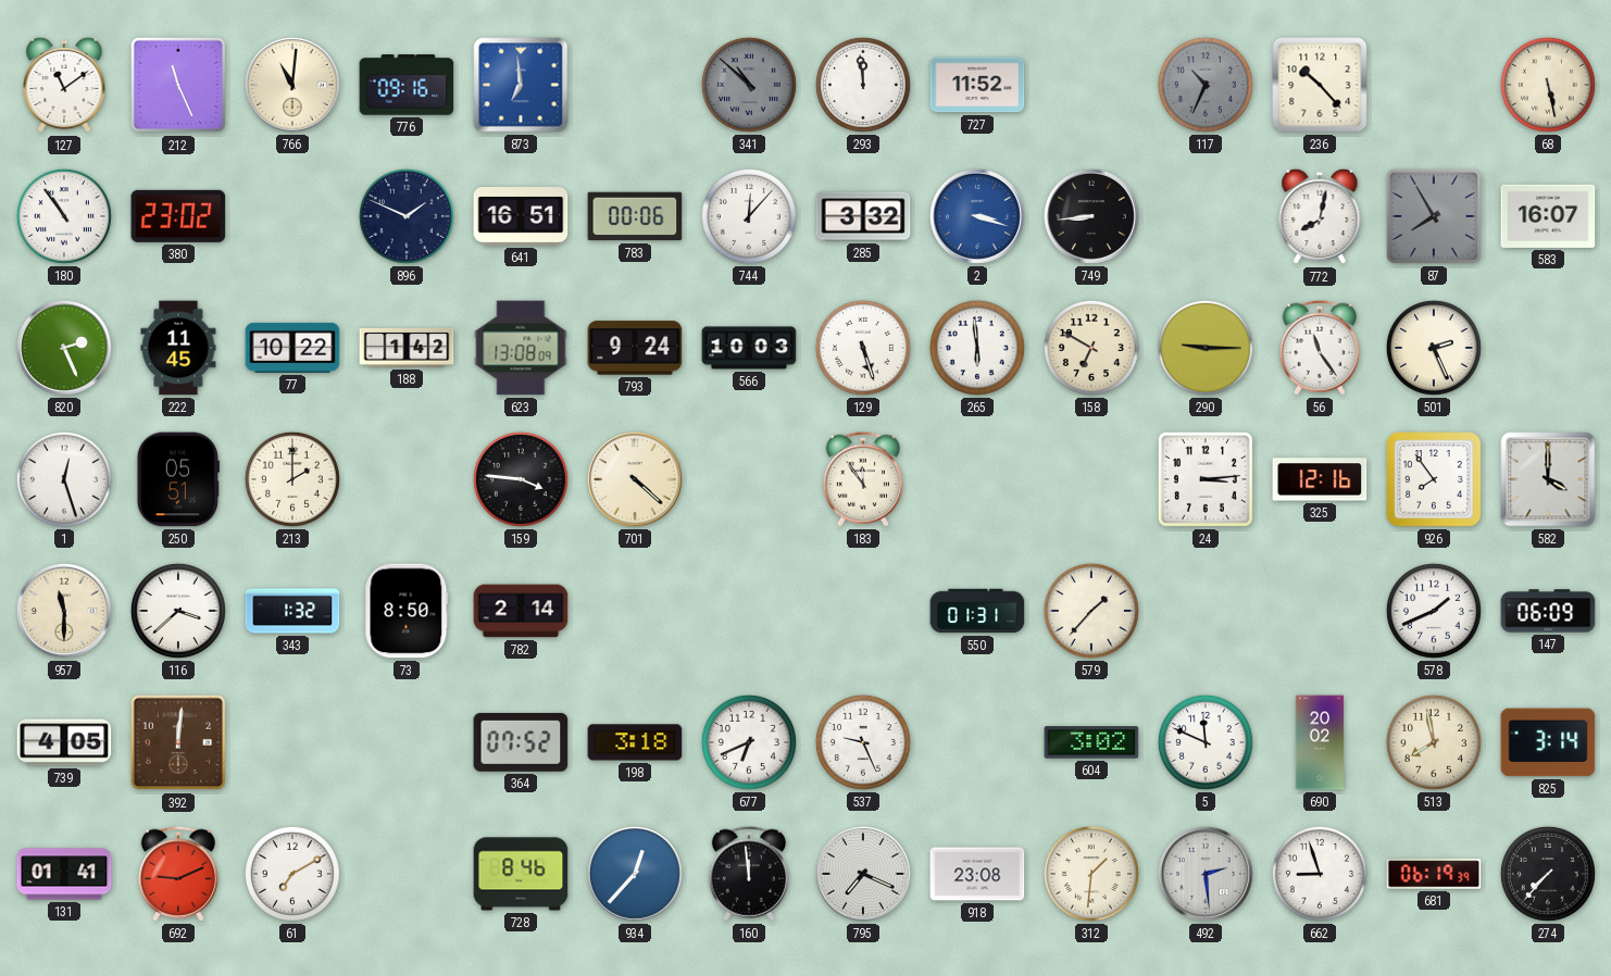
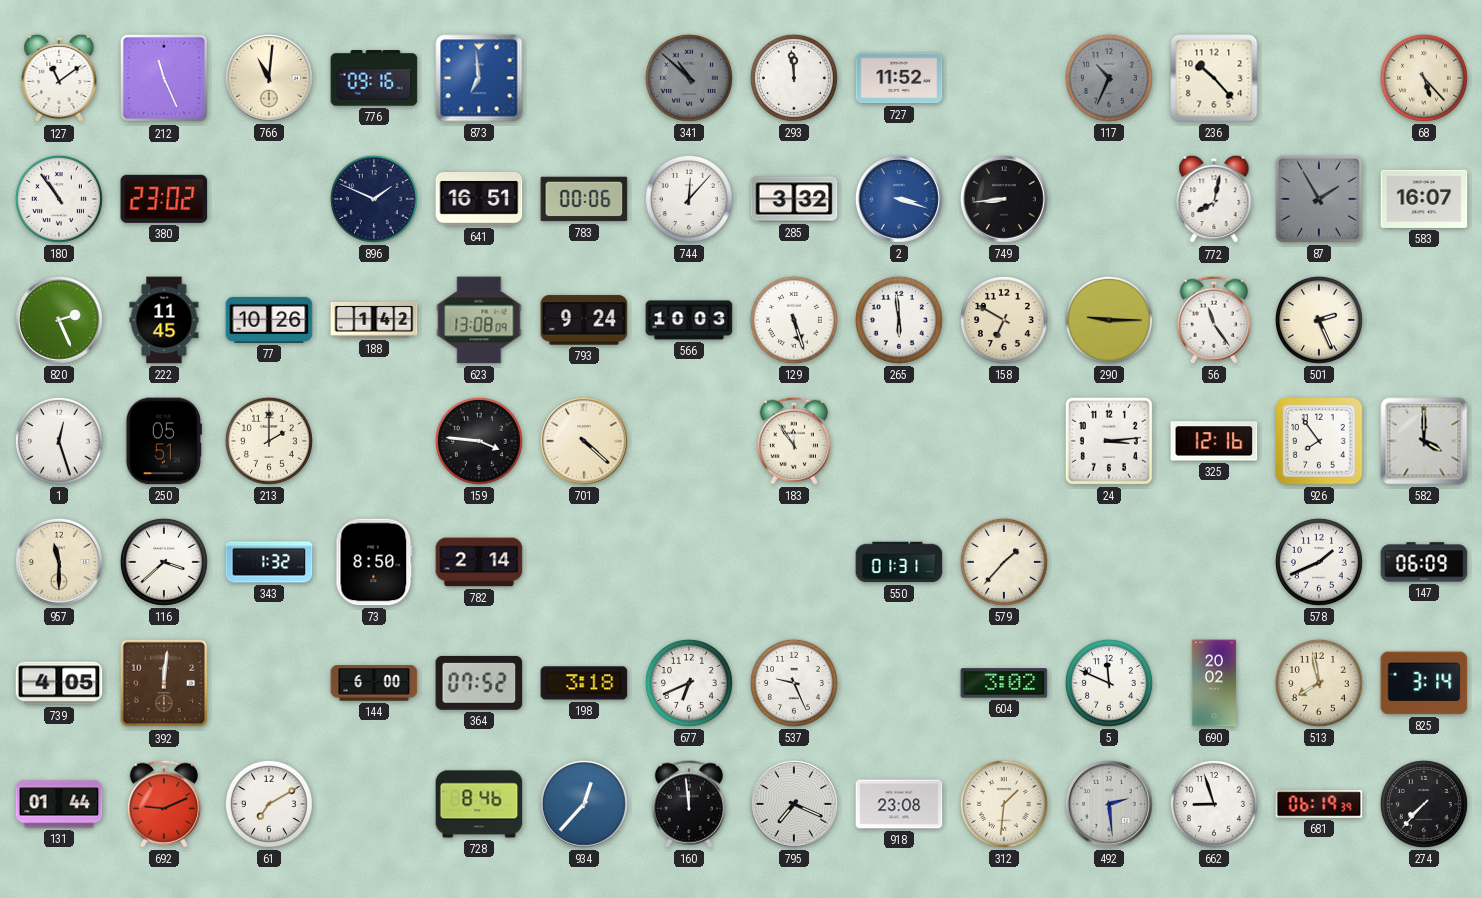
68: 5:28 -> 5:23 (1424, 78)
87: 7:55 -> 1:55 (1319, 199)
77: 10:22 -> 10:26 (269, 320)
144: none -> 6:00 (374, 683)
131: 01:41 -> 01:44 (59, 804)
